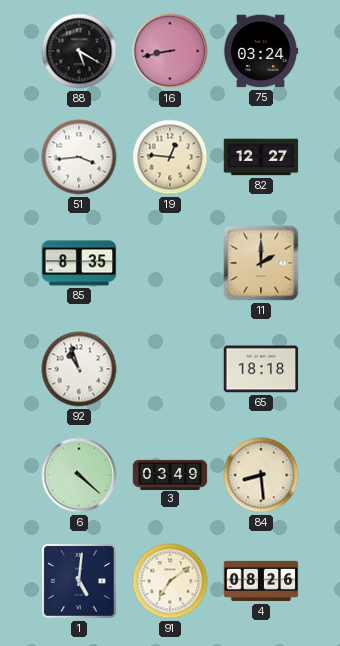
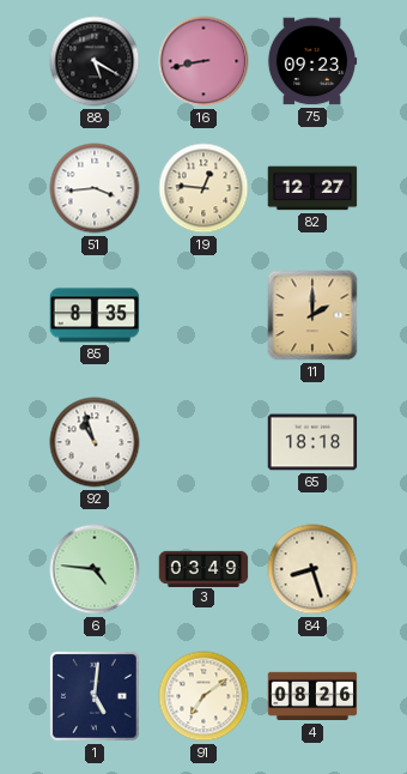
75: 03:24 -> 09:23 (312, 61)
6: 4:22 -> 4:46 (95, 569)
84: 8:29 -> 8:27 (312, 569)
